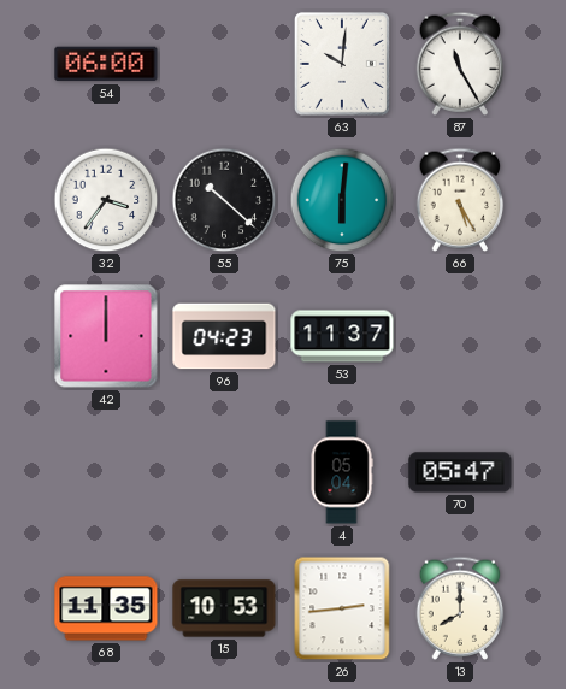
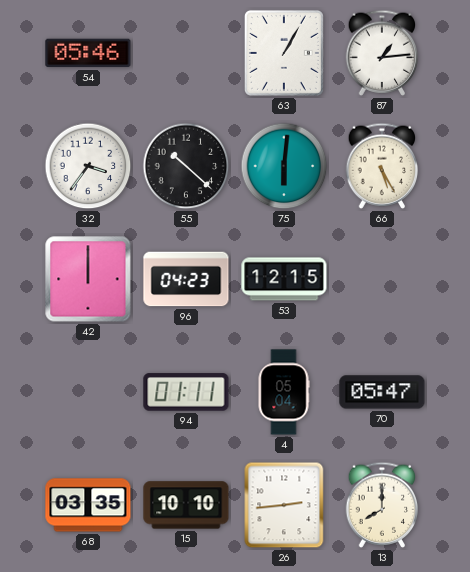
54: 06:00 -> 05:46 (88, 53)
63: 10:01 -> 1:05 (284, 53)
87: 11:25 -> 1:14 (382, 53)
53: 11:37 -> 12:15 (284, 279)
94: none -> 01:11 (186, 392)
68: 11:35 -> 03:35 (88, 505)
15: 10:53 -> 10:10 (186, 505)
